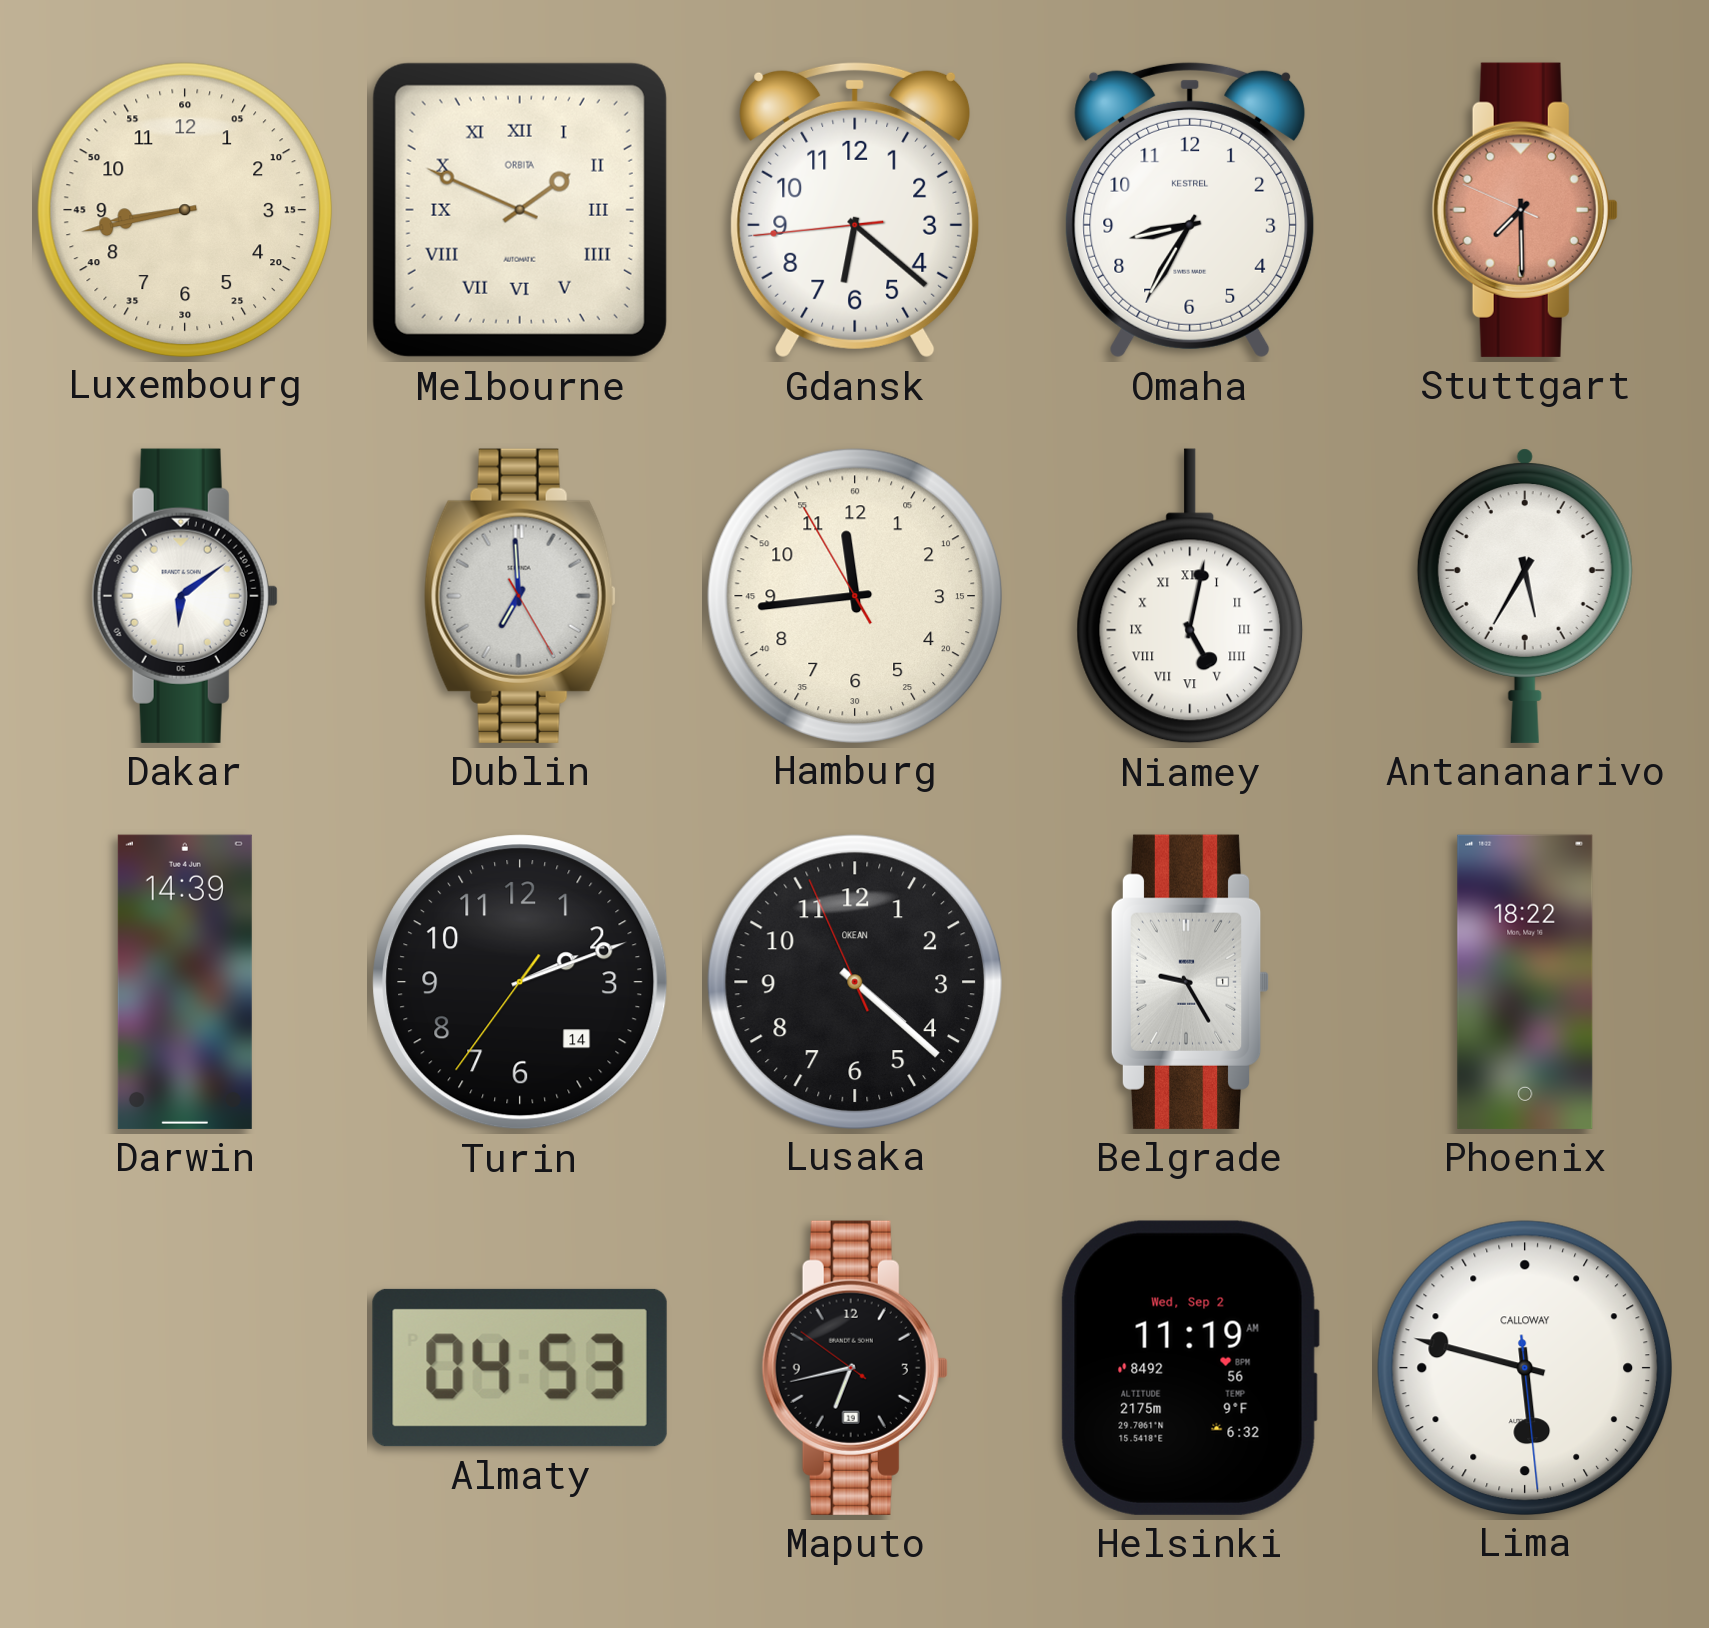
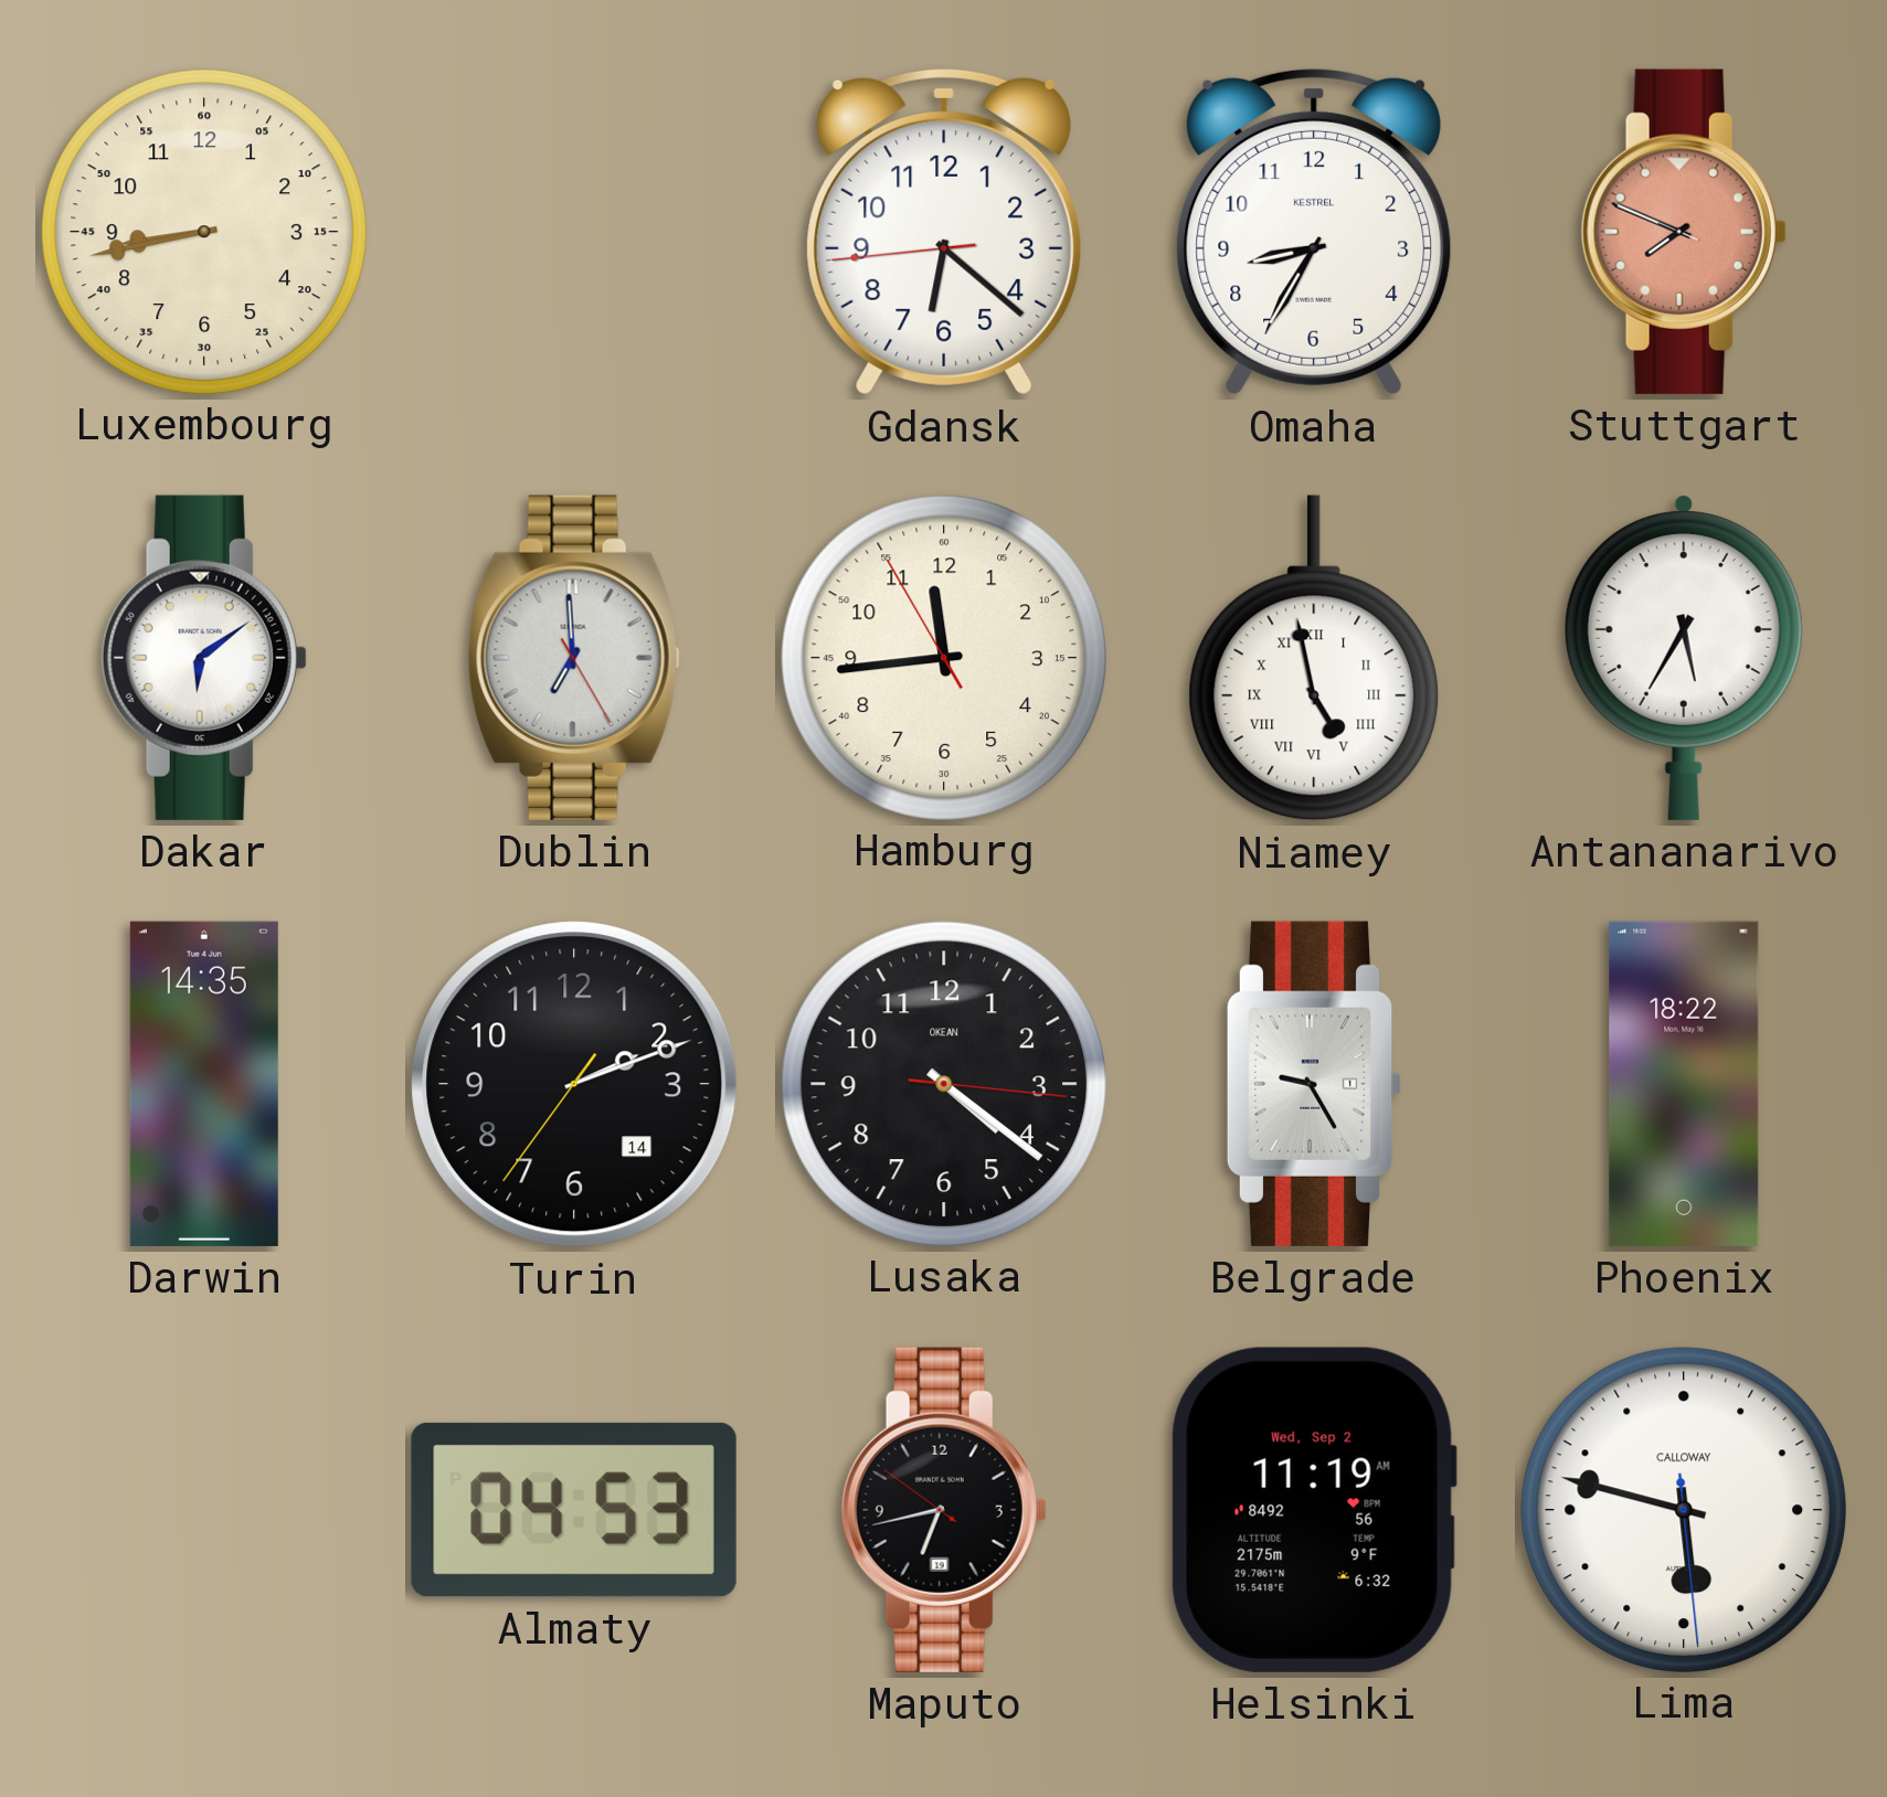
Melbourne: 1:49 -> none (520, 210)
Stuttgart: 7:29 -> 7:48 (1684, 232)
Niamey: 5:02 -> 4:58 (1314, 658)
Darwin: 14:39 -> 14:35 (204, 1084)
Lusaka: 4:21:56 -> 4:21:16 (943, 1083)
